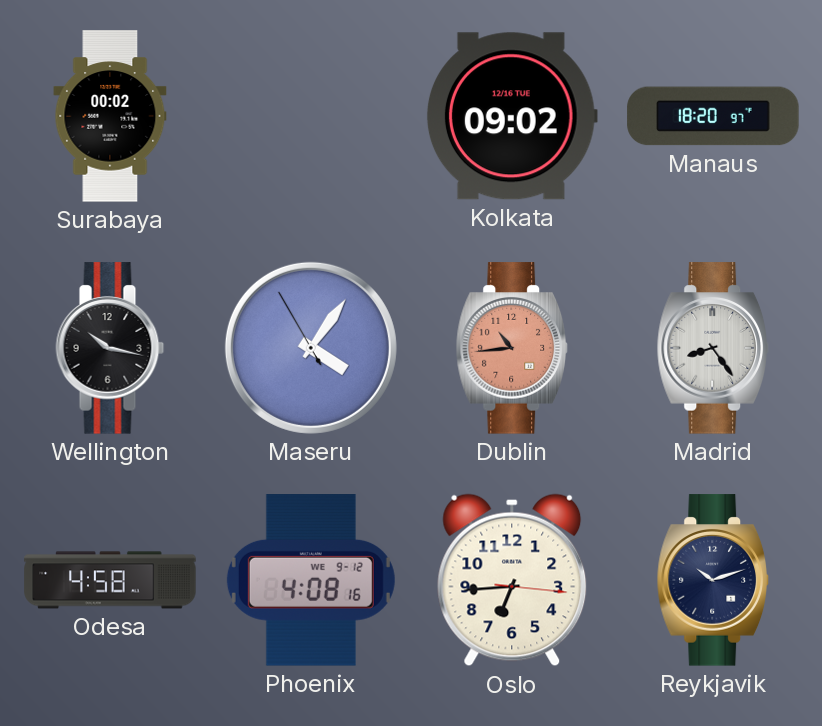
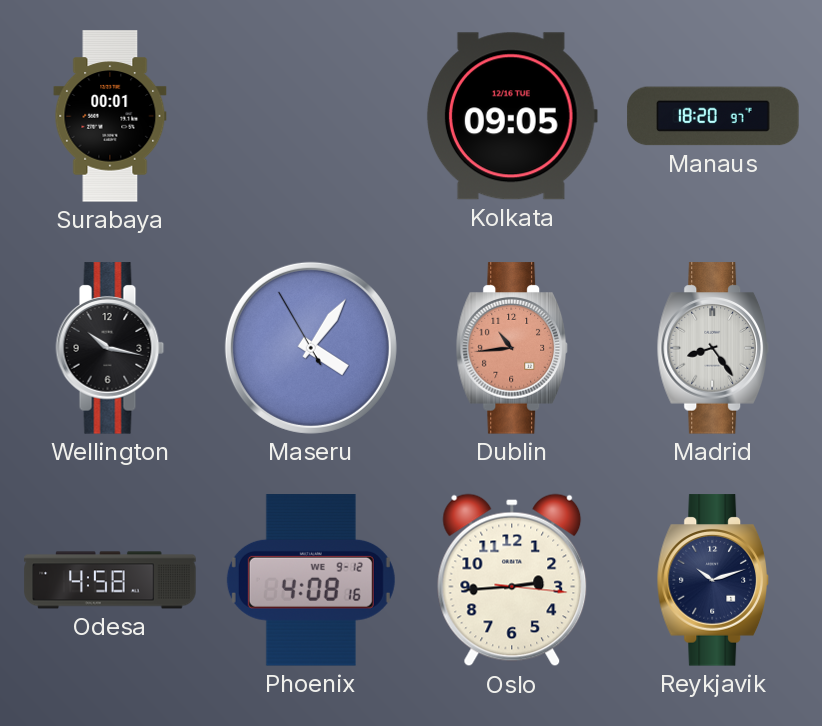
Surabaya: 00:02 -> 00:01 (110, 116)
Kolkata: 09:02 -> 09:05 (512, 116)
Oslo: 6:44 -> 2:44 (512, 580)
